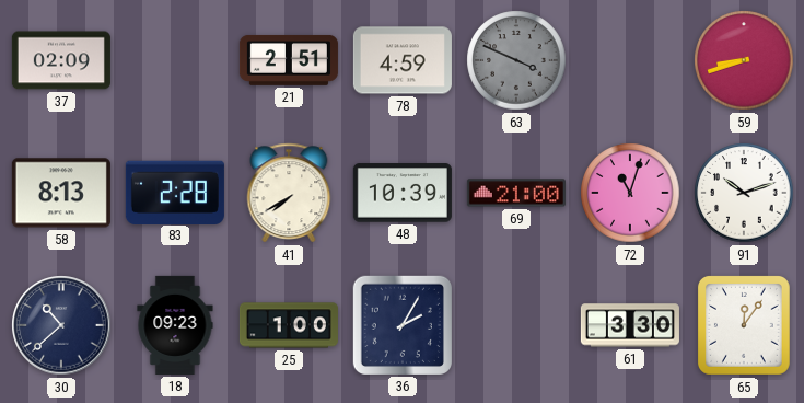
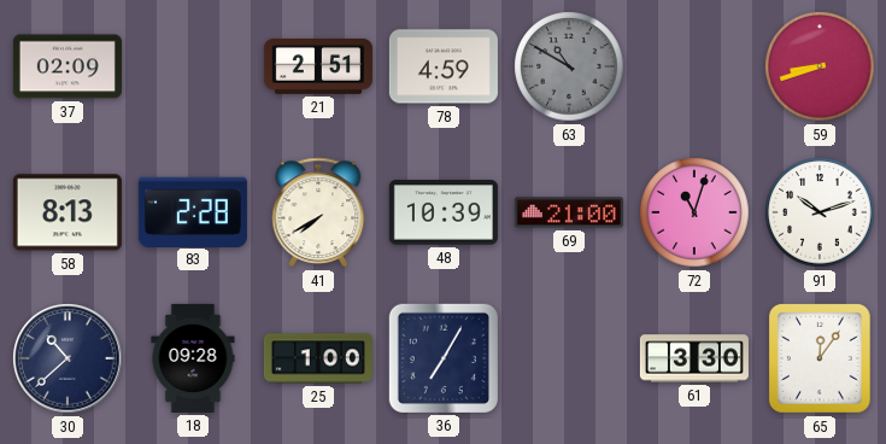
63: 3:49 -> 10:50 (569, 66)
18: 09:23 -> 09:28 (193, 358)
36: 2:05 -> 7:05 (444, 358)
